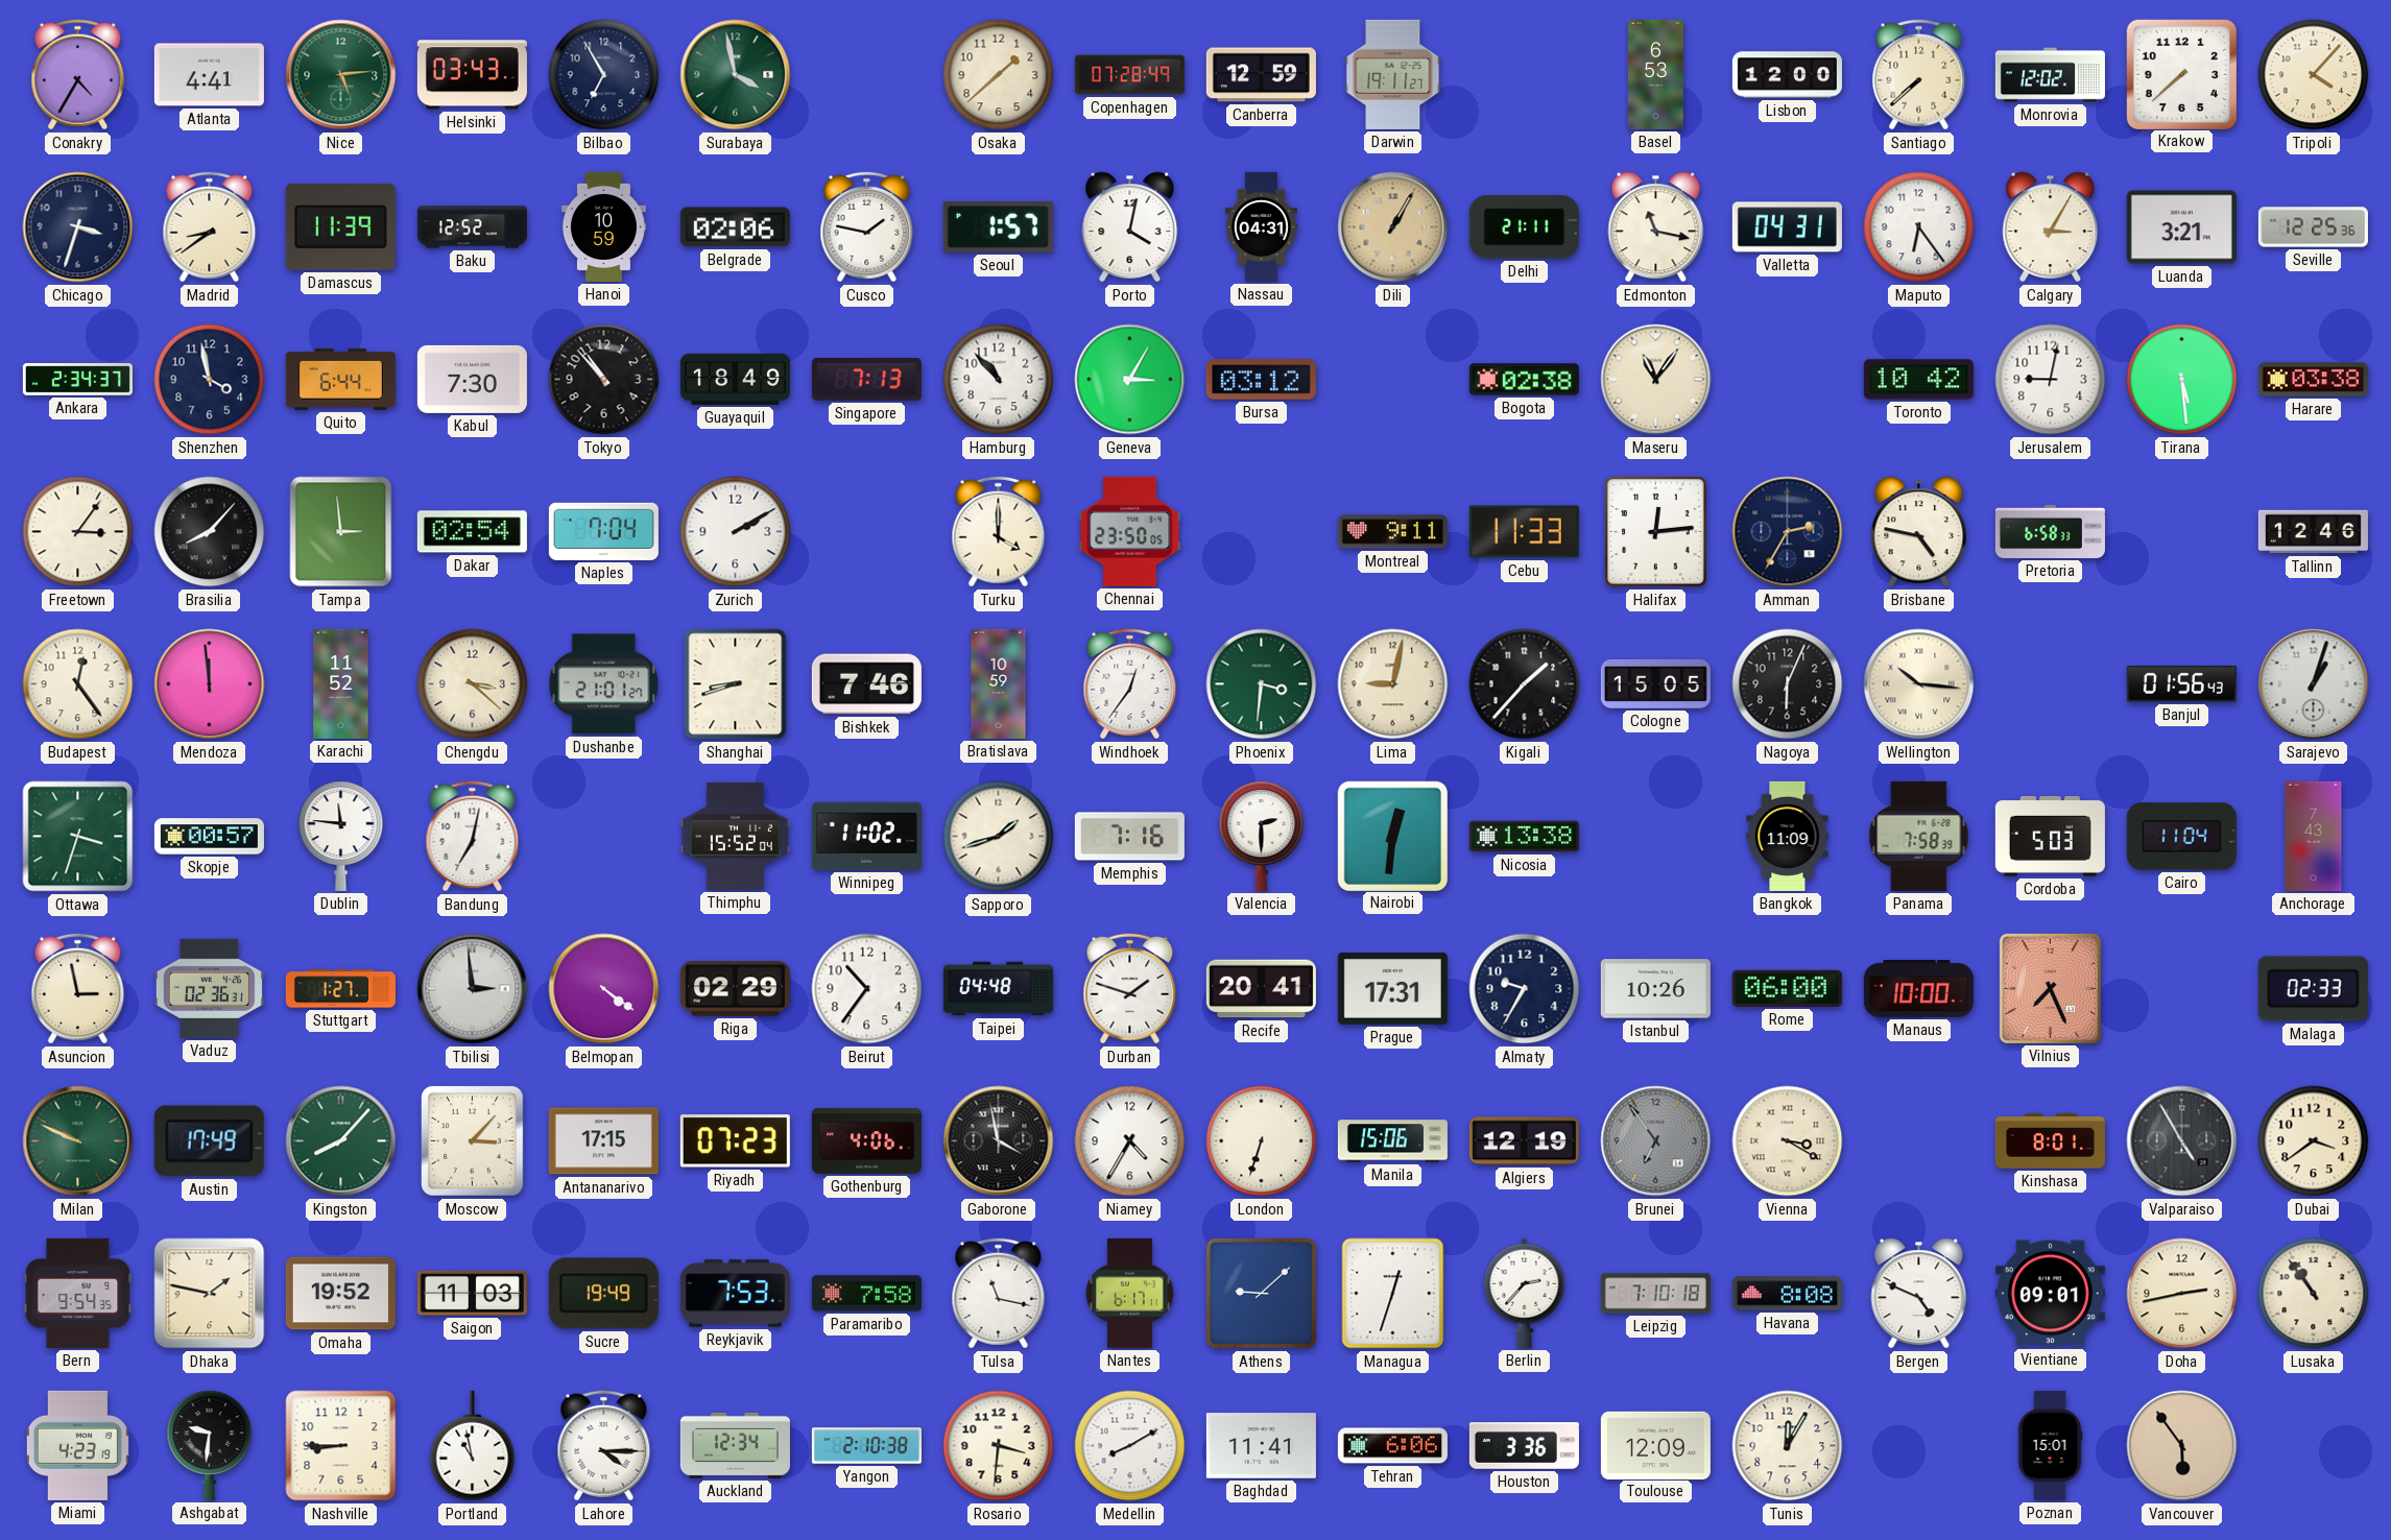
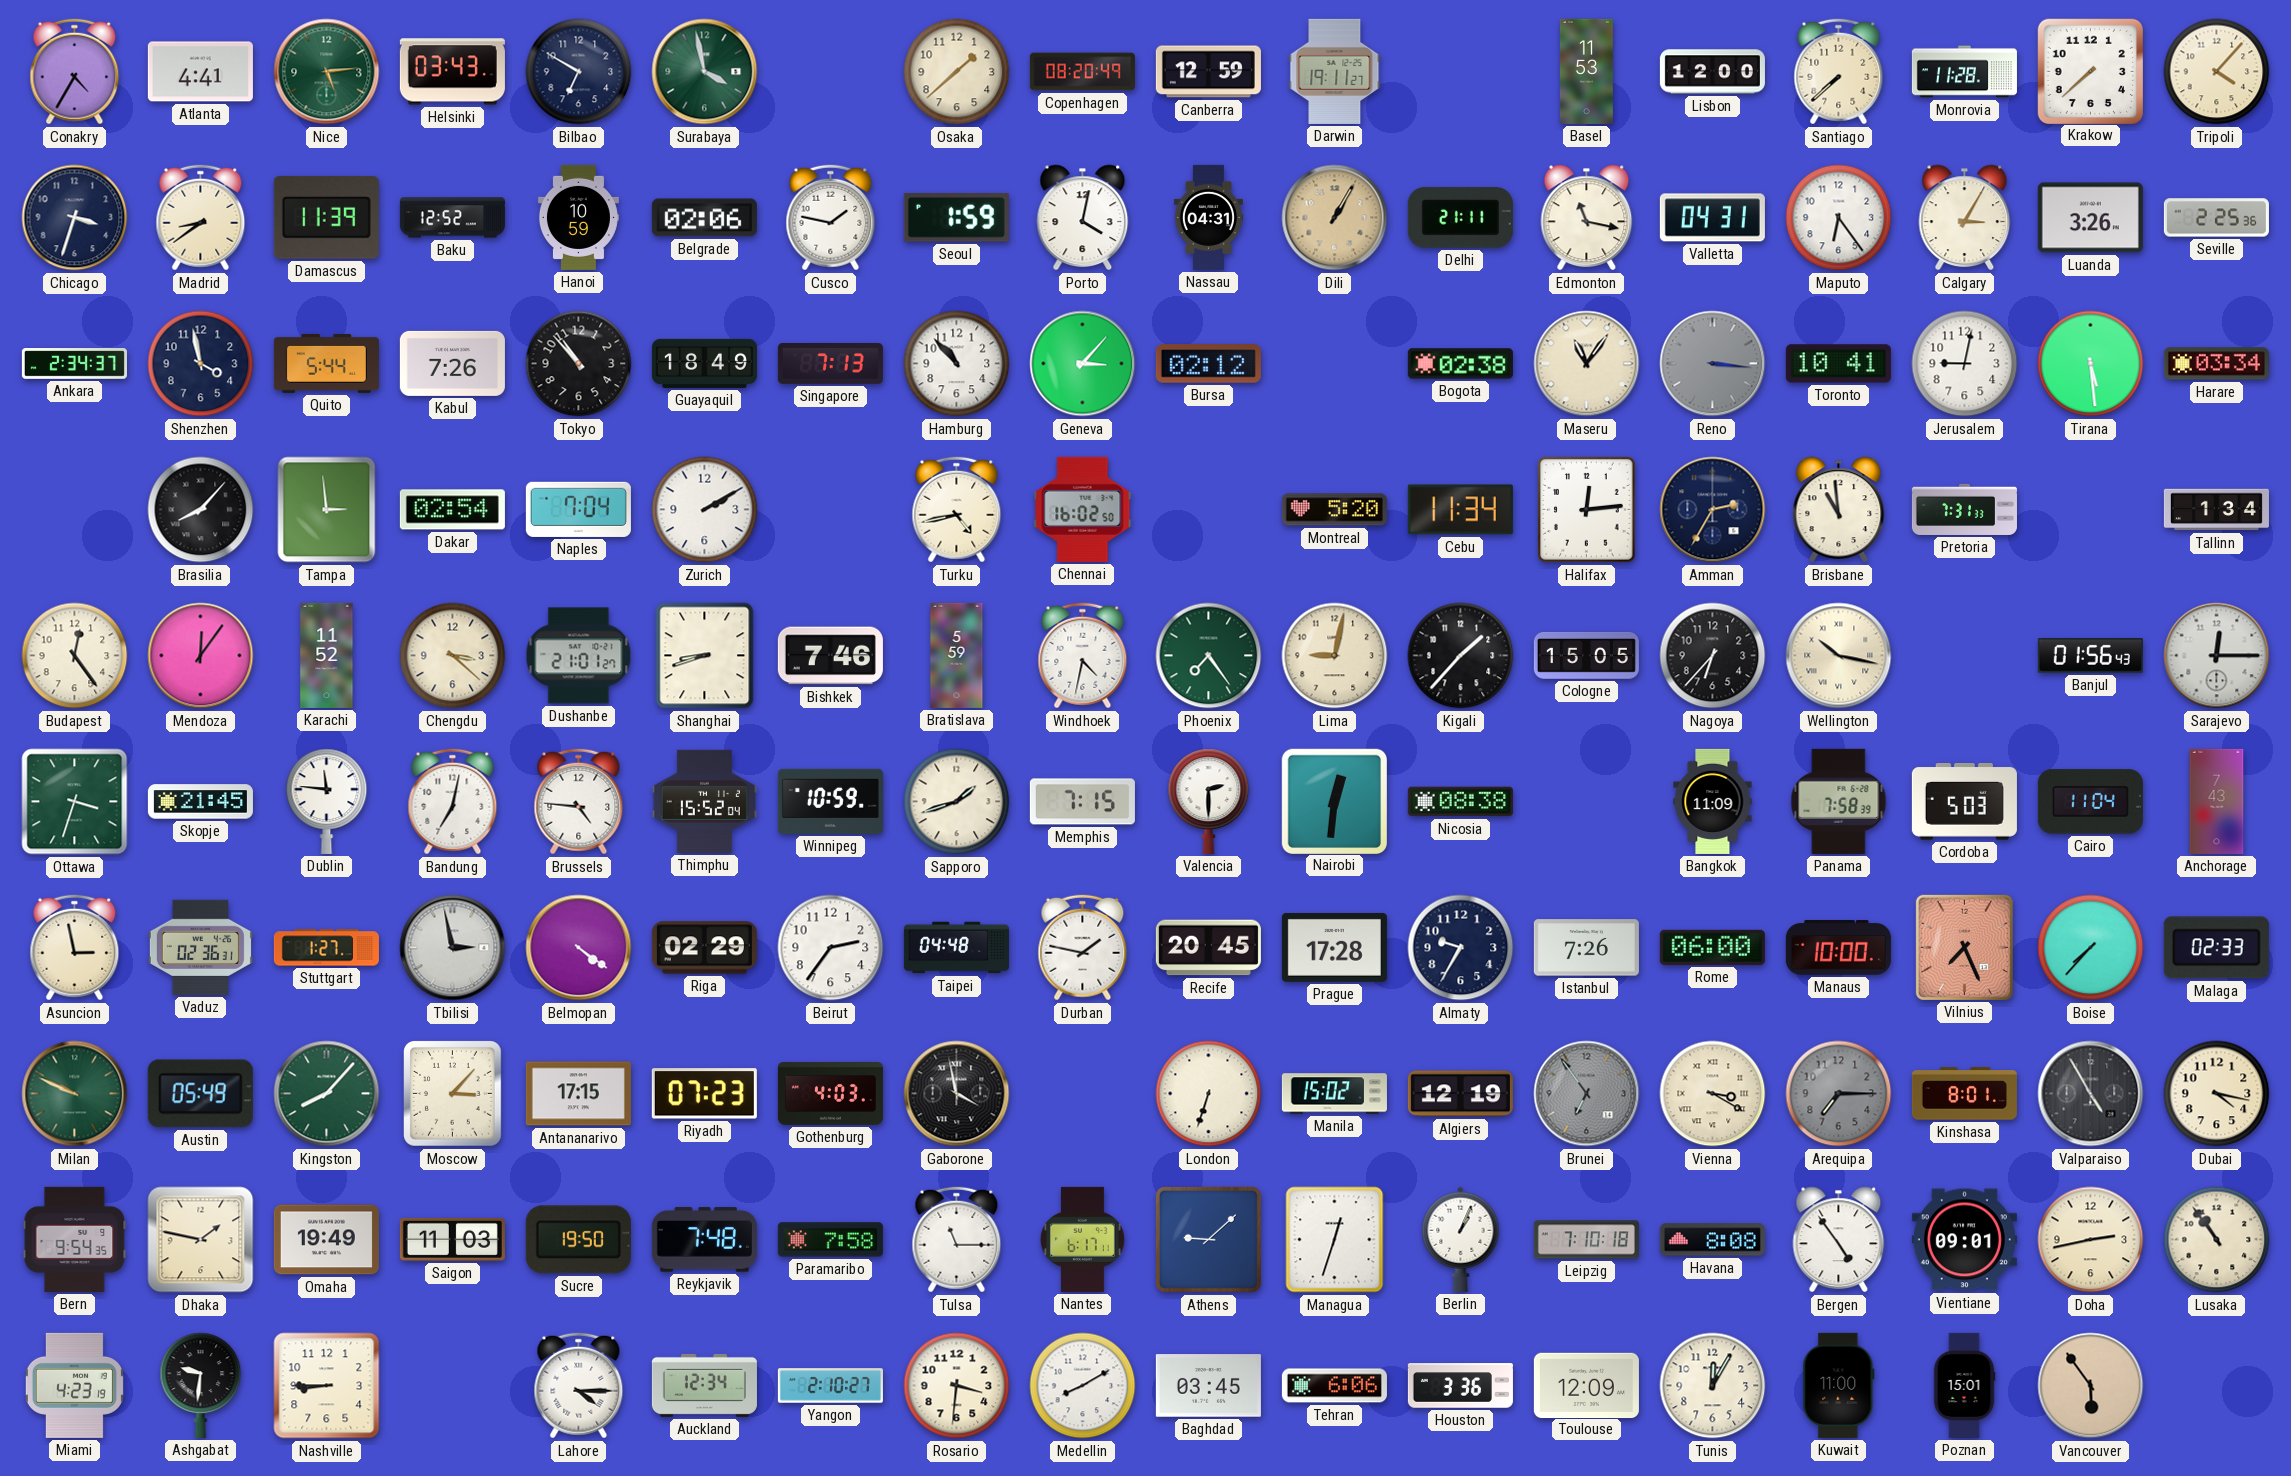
Bilbao: 6:55 -> 6:50 (579, 72)
Copenhagen: 07:28 -> 08:20 (1082, 72)
Basel: 6:53 -> 11:53 (1586, 71)
Monrovia: 12:02 -> 11:28 (1964, 72)
Seoul: 1:57 -> 1:59 (956, 218)
Luanda: 3:21 -> 3:26 (2090, 218)
Seville: 12:25 -> 2:25 (2216, 218)
Quito: 6:44 -> 5:44 (326, 363)
Kabul: 7:30 -> 7:26 (452, 363)
Geneva: 3:05 -> 3:07 (1083, 364)
Bursa: 03:12 -> 02:12 (1208, 364)
Reno: none -> 3:16 (1713, 364)
Toronto: 10:42 -> 10:41 (1838, 364)
Harare: 03:38 -> 03:34 (2216, 364)
Freetown: 3:06 -> none (78, 532)
Turku: 4:00 -> 4:43 (957, 510)
Chennai: 23:50 -> 16:02 (1083, 509)
Montreal: 9:11 -> 5:20 (1334, 510)
Cebu: 11:33 -> 11:34 (1460, 510)
Brisbane: 4:47 -> 10:59 (1839, 510)
Pretoria: 6:58 -> 7:31 (1964, 509)
Tallinn: 12:46 -> 1:34 (2216, 510)
Mendoza: 11:59 -> 12:06 (201, 656)
Bratislava: 10:59 -> 5:59 (957, 655)
Windhoek: 12:36 -> 4:32 (1083, 656)
Phoenix: 3:31 -> 7:24 (1209, 656)
Nagoya: 6:04 -> 6:37 (1713, 656)
Wellington: 10:16 -> 10:17 (1839, 656)
Sarajevo: 1:03 -> 12:15 (2217, 656)
Skopje: 00:57 -> 21:45 (200, 802)
Brussels: none -> 4:46 (579, 802)
Winnipeg: 11:02 -> 10:59 (830, 801)
Memphis: 7:16 -> 7:15 (1082, 802)
Nicosia: 13:38 -> 08:38 (1460, 802)
Tbilisi: 2:59 -> 2:58 (453, 948)
Beirut: 10:36 -> 2:36 (831, 948)
Durban: 1:48 -> 1:47 (1083, 948)
Recife: 20:41 -> 20:45 (1208, 948)
Prague: 17:31 -> 17:28 (1334, 947)
Istanbul: 10:26 -> 7:26 (1586, 948)
Boise: none -> 7:37 (2091, 948)
Austin: 17:49 -> 05:49 (200, 1094)
Gothenburg: 4:06 -> 4:03 (830, 1094)
Niamey: 4:35 -> none (1130, 1141)
Manila: 15:06 -> 15:02 (1334, 1094)
Arequipa: none -> 7:15 (1839, 1094)
Dubai: 3:39 -> 4:17 (2217, 1094)
Omaha: 19:52 -> 19:49 (326, 1240)
Sucre: 19:49 -> 19:50 (578, 1240)
Reykjavik: 7:53 -> 7:48 (704, 1240)
Tulsa: 11:17 -> 11:15 (957, 1240)
Berlin: 2:37 -> 1:04 (1461, 1239)
Bergen: 4:49 -> 4:54 (1839, 1240)
Portland: 10:58 -> none (473, 1446)
Yangon: 2:10:38 -> 2:10:27 (830, 1386)
Baghdad: 11:41 -> 03:45 (1208, 1386)
Kuwait: none -> 11:00 (1839, 1385)
